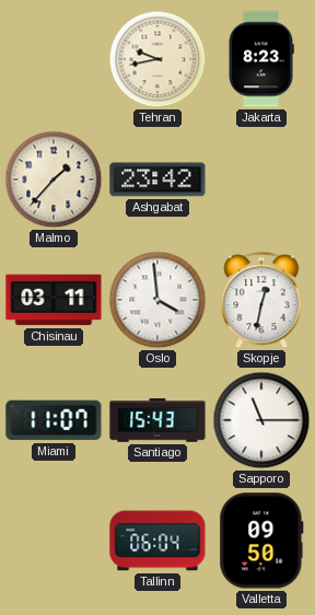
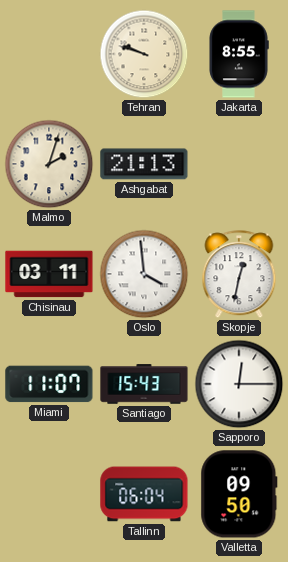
Tehran: 9:43 -> 9:48 (144, 54)
Jakarta: 8:23 -> 8:55 (239, 54)
Malmo: 1:37 -> 2:03 (49, 164)
Ashgabat: 23:42 -> 21:13 (144, 164)
Sapporo: 11:15 -> 12:15 (239, 384)
